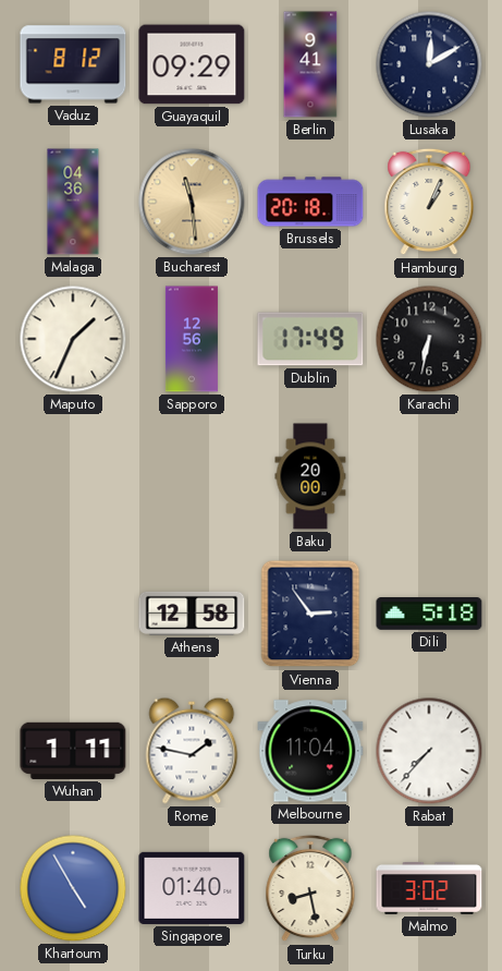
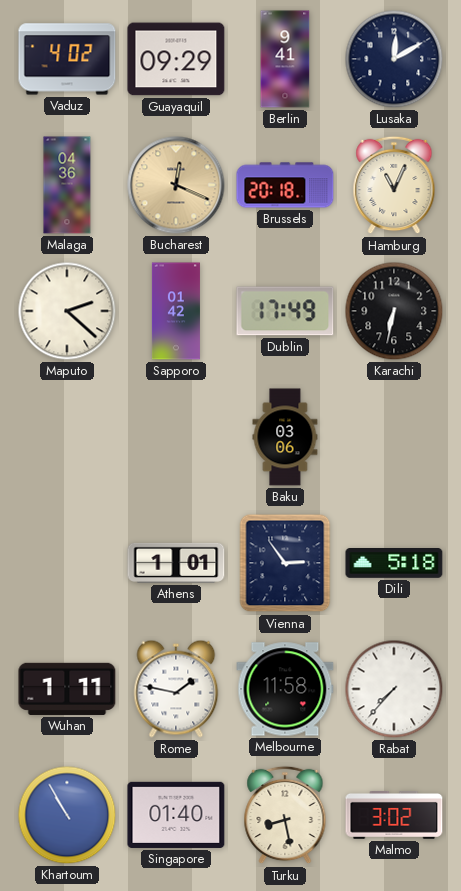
Vaduz: 8:12 -> 4:02 (67, 59)
Bucharest: 11:29 -> 12:19 (176, 185)
Hamburg: 1:04 -> 11:04 (394, 185)
Maputo: 1:34 -> 2:22 (67, 311)
Sapporo: 12:56 -> 01:42 (176, 311)
Baku: 20:00 -> 03:06 (285, 437)
Athens: 12:58 -> 1:01 (176, 563)
Melbourne: 11:04 -> 11:58 (285, 689)
Khartoum: 4:55 -> 10:55 (67, 815)
